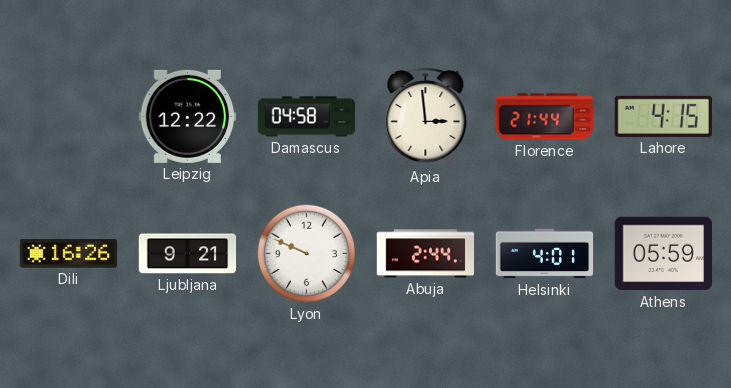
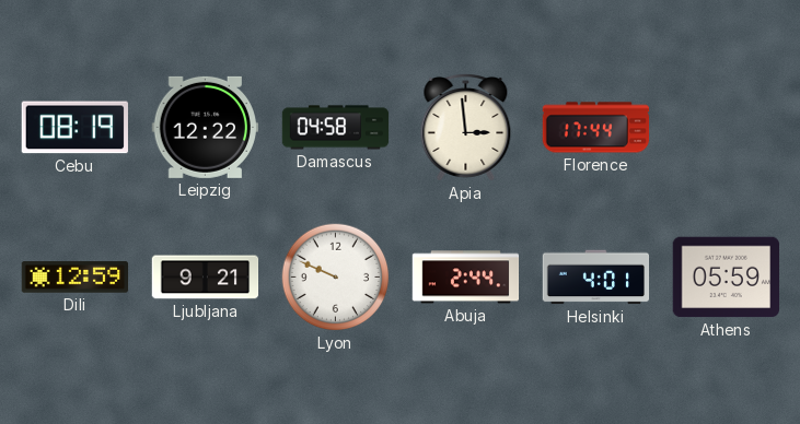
Cebu: none -> 08:19 (74, 128)
Florence: 21:44 -> 17:44 (596, 128)
Lahore: 4:15 -> none (663, 116)
Dili: 16:26 -> 12:59 (76, 278)
